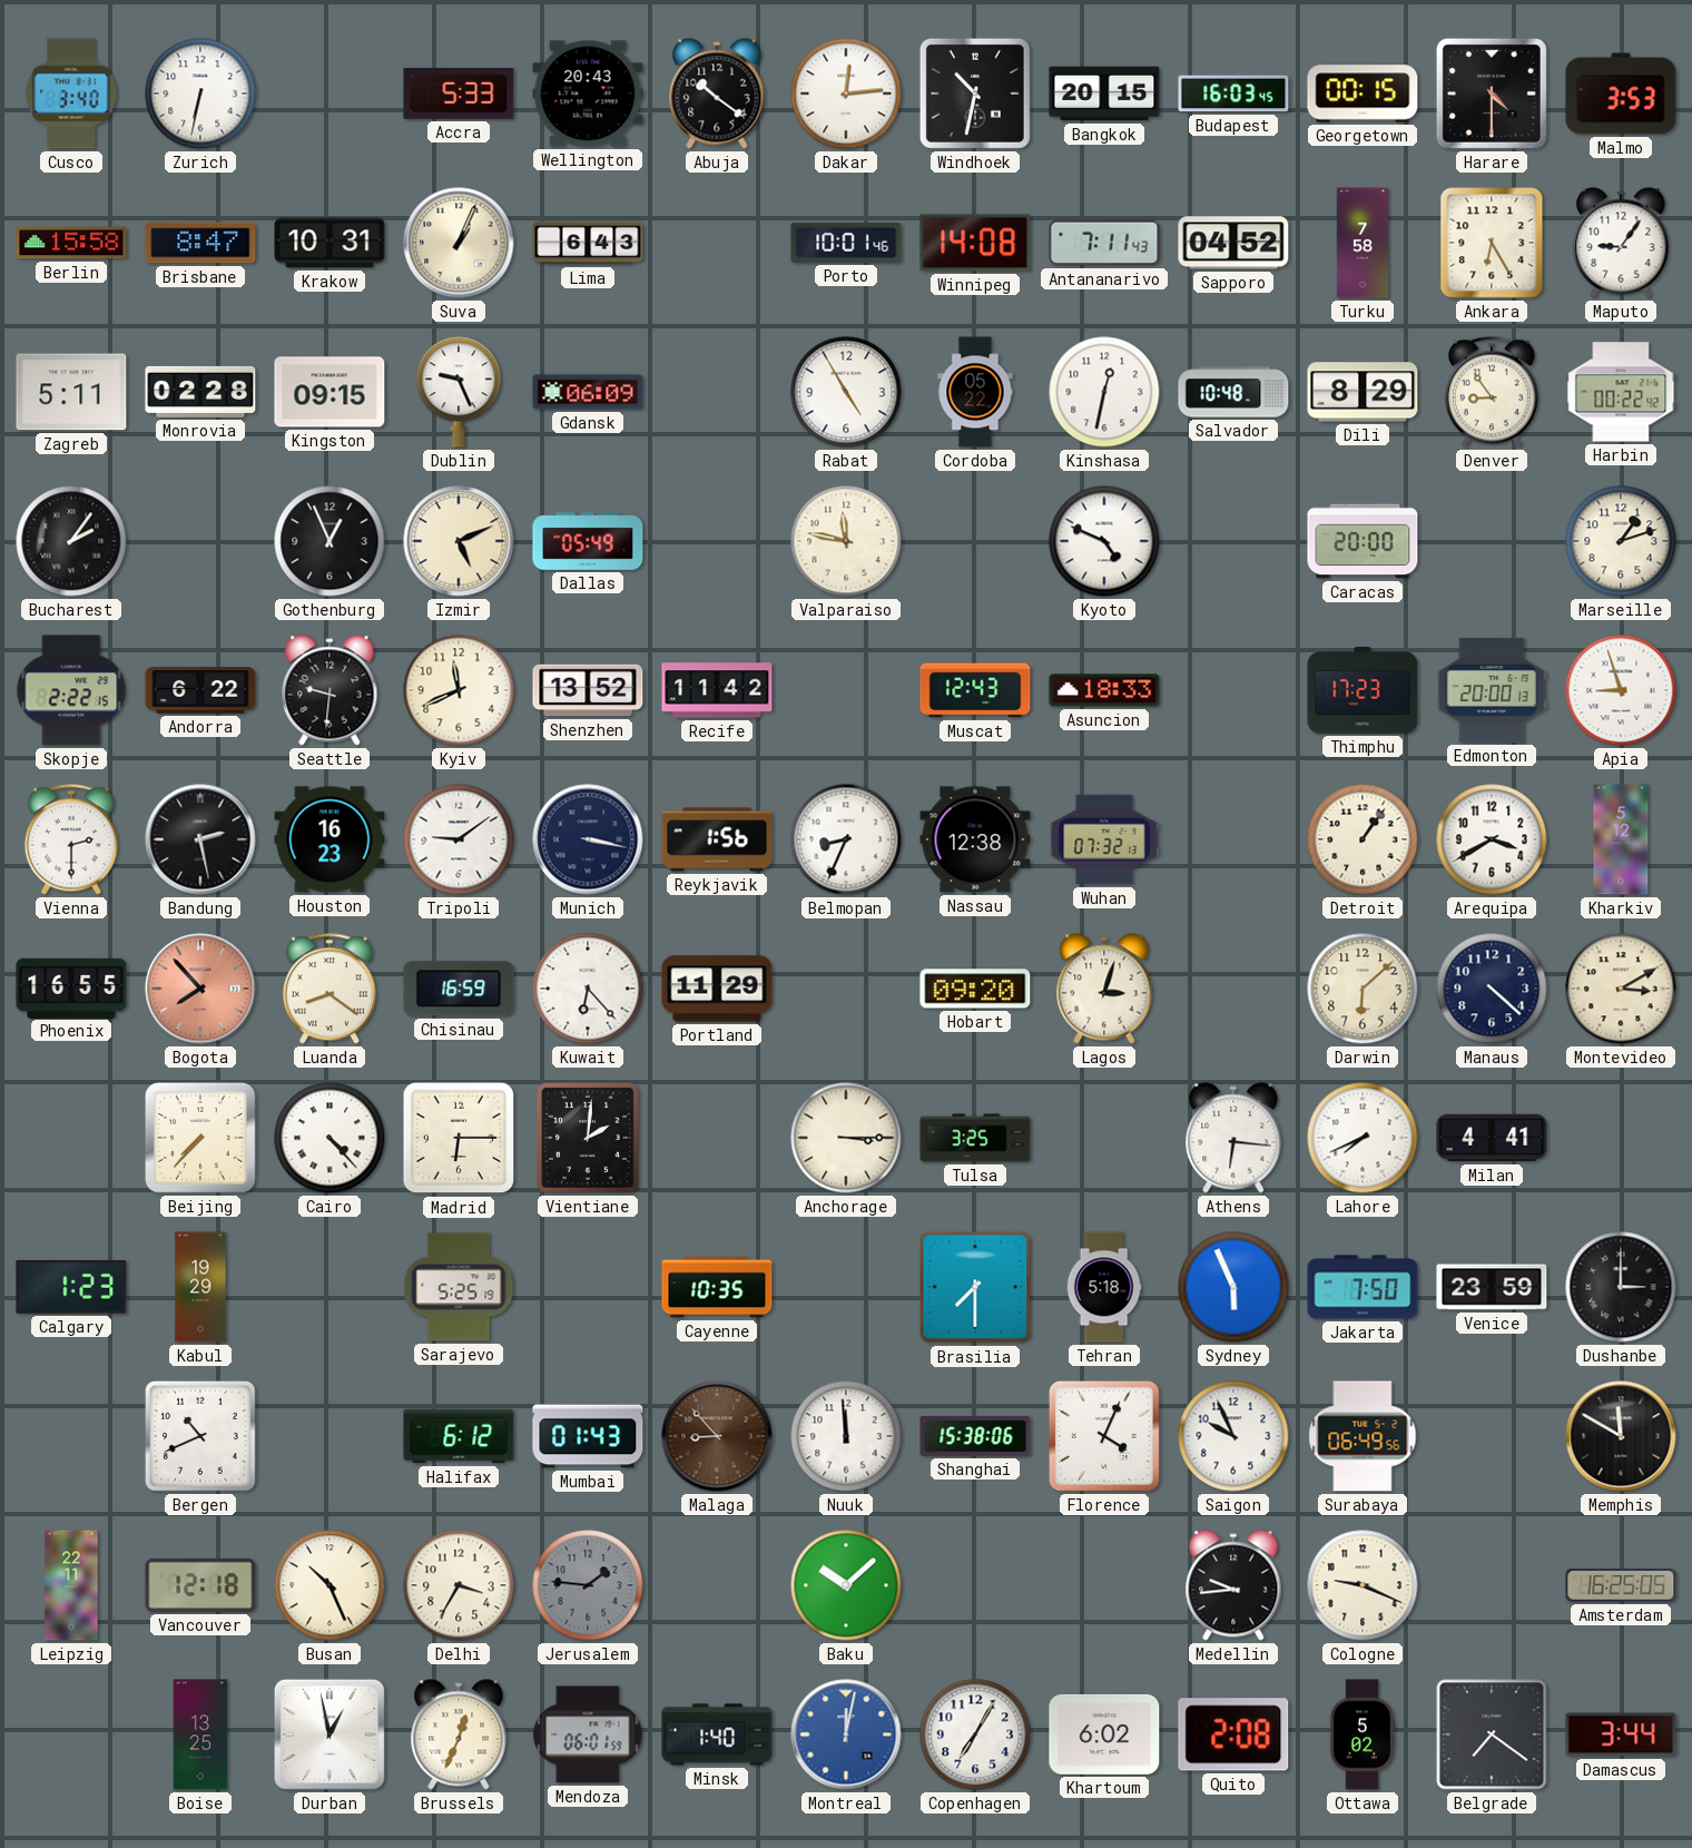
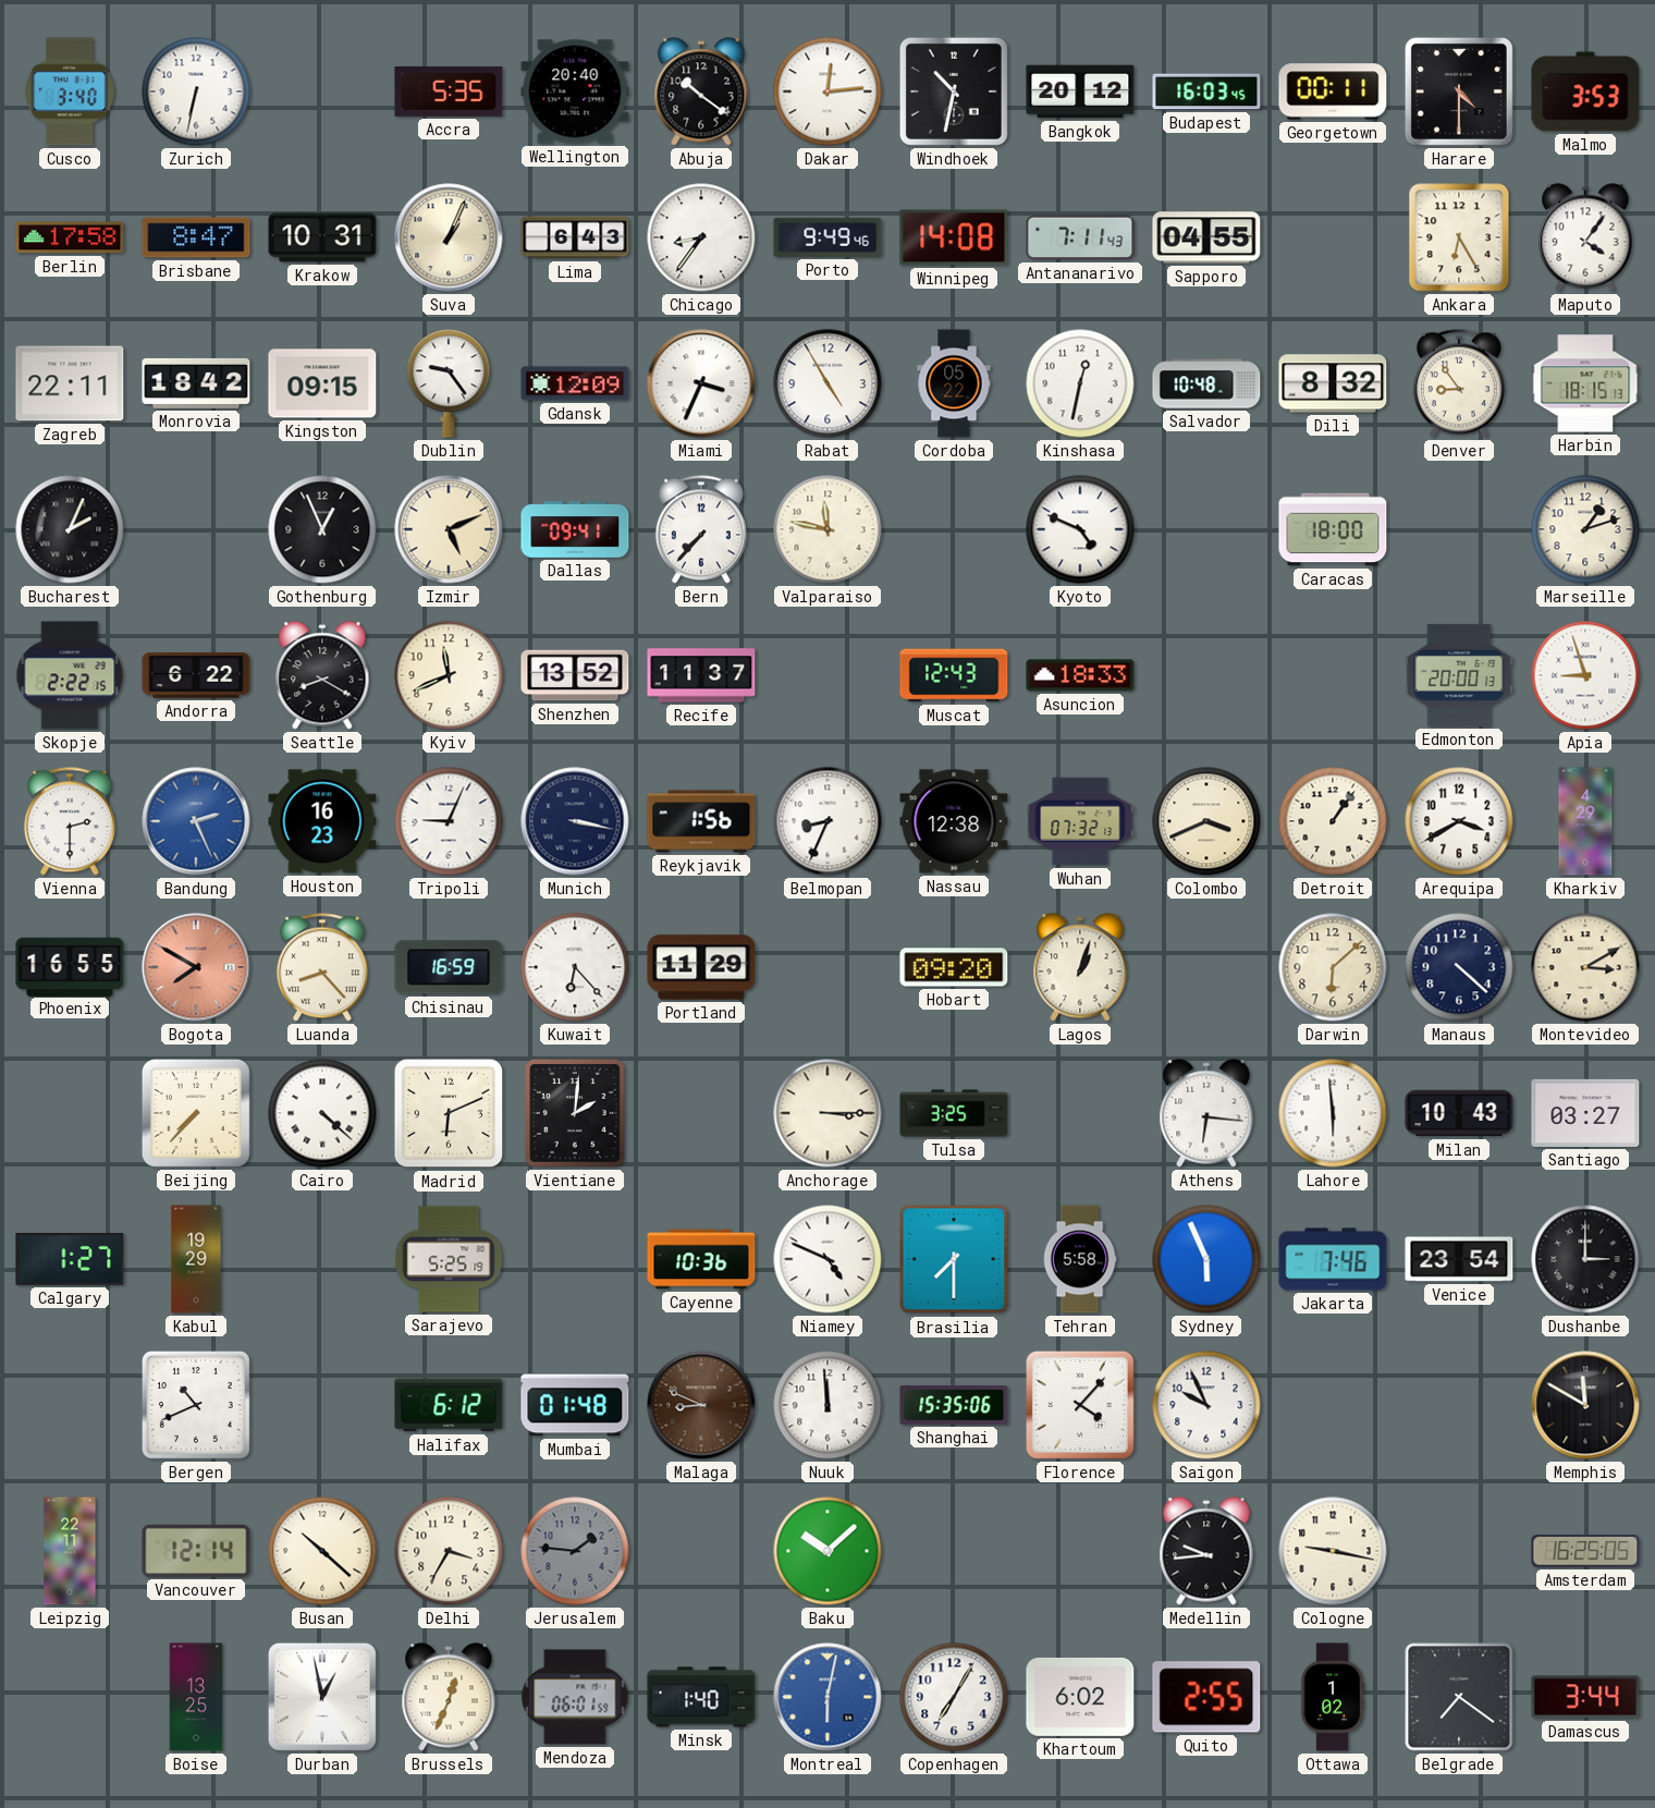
Accra: 5:33 -> 5:35 (449, 91)
Wellington: 20:43 -> 20:40 (575, 91)
Bangkok: 20:15 -> 20:12 (1080, 91)
Georgetown: 00:15 -> 00:11 (1333, 91)
Berlin: 15:58 -> 17:58 (70, 237)
Chicago: none -> 8:36 (701, 237)
Porto: 10:01 -> 9:49 (828, 237)
Sapporo: 04:52 -> 04:55 (1206, 237)
Turku: 7:58 -> none (1363, 243)
Maputo: 9:06 -> 4:06 (1585, 237)
Zagreb: 5:11 -> 22:11 (70, 383)
Monrovia: 02:28 -> 18:42 (196, 383)
Dublin: 9:26 -> 9:24 (449, 383)
Gdansk: 06:09 -> 12:09 (575, 383)
Miami: none -> 3:34 (701, 383)
Dili: 8:29 -> 8:32 (1333, 383)
Harbin: 00:22 -> 18:15 (1585, 383)
Bucharest: 2:06 -> 2:04 (70, 529)
Dallas: 05:49 -> 09:41 (575, 529)
Bern: none -> 7:37 (701, 529)
Caracas: 20:00 -> 18:00 (1333, 529)
Seattle: 9:31 -> 8:20 (322, 675)
Recife: 11:42 -> 11:37 (701, 675)
Thimphu: 17:23 -> none (1363, 691)
Bandung: 2:28 -> 2:26 (196, 821)
Bandung dial: black -> blue (196, 821)
Tripoli: 9:09 -> 9:04 (449, 821)
Colombo: none -> 3:41 (1206, 821)
Kharkiv: 5:12 -> 4:29 (1585, 821)
Bogota: 7:53 -> 7:50 (196, 967)
Luanda: 8:21 -> 8:23 (322, 967)
Lagos: 3:03 -> 1:03 (1080, 967)
Cairo: 4:23 -> 4:22 (322, 1113)
Madrid: 6:15 -> 6:11 (449, 1113)
Lahore: 7:41 -> 5:59 (1333, 1113)
Milan: 4:41 -> 10:43 (1459, 1113)
Santiago: none -> 03:27 (1585, 1113)
Calgary: 1:23 -> 1:27 (70, 1259)
Cayenne: 10:35 -> 10:36 (701, 1259)
Niamey: none -> 4:49 (828, 1259)
Tehran: 5:18 -> 5:58 (1080, 1259)
Jakarta: 7:50 -> 7:46 (1333, 1259)
Venice: 23:59 -> 23:54 (1459, 1259)
Mumbai: 01:43 -> 01:48 (575, 1405)
Malaga: 8:53 -> 8:49 (701, 1405)
Shanghai: 15:38 -> 15:35 (954, 1405)
Florence: 4:04 -> 4:07 (1080, 1405)
Surabaya: 06:49 -> none (1363, 1436)
Vancouver: 12:18 -> 12:14 (196, 1551)
Busan: 10:26 -> 10:22 (322, 1551)
Cologne: 9:19 -> 9:17 (1333, 1551)
Montreal: 12:02 -> 6:02 (828, 1697)
Quito: 2:08 -> 2:55 (1206, 1697)
Ottawa: 5:02 -> 1:02 (1333, 1697)
